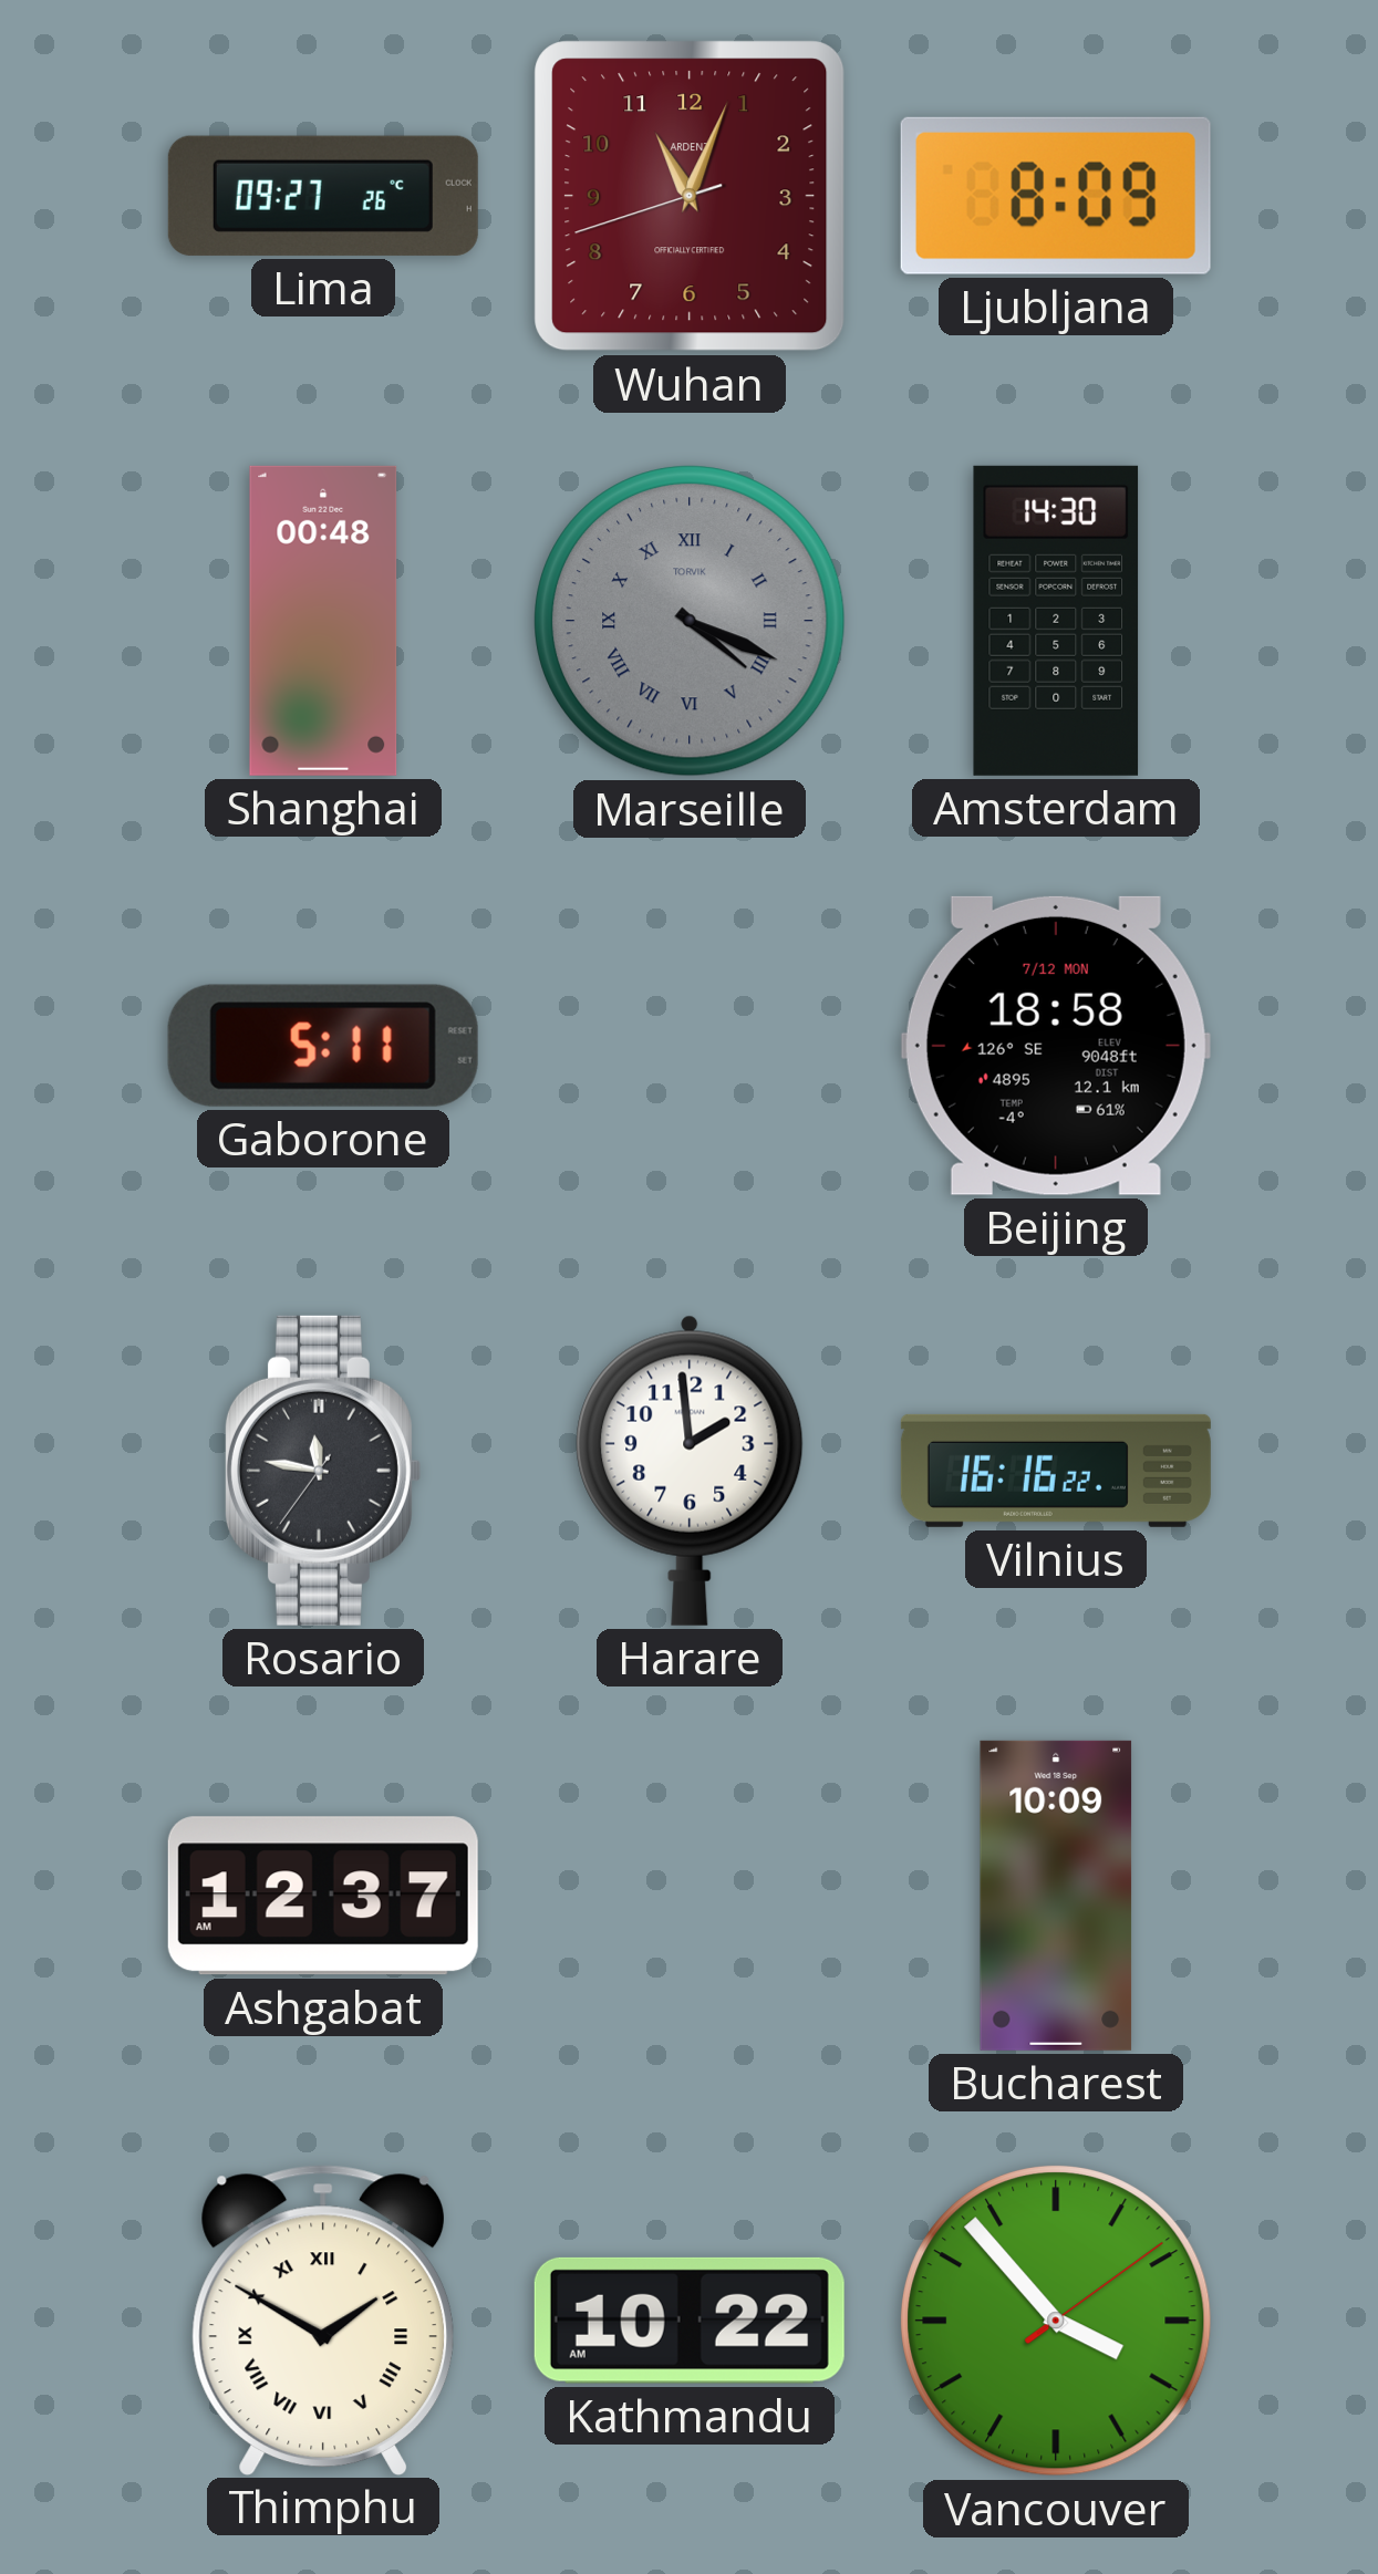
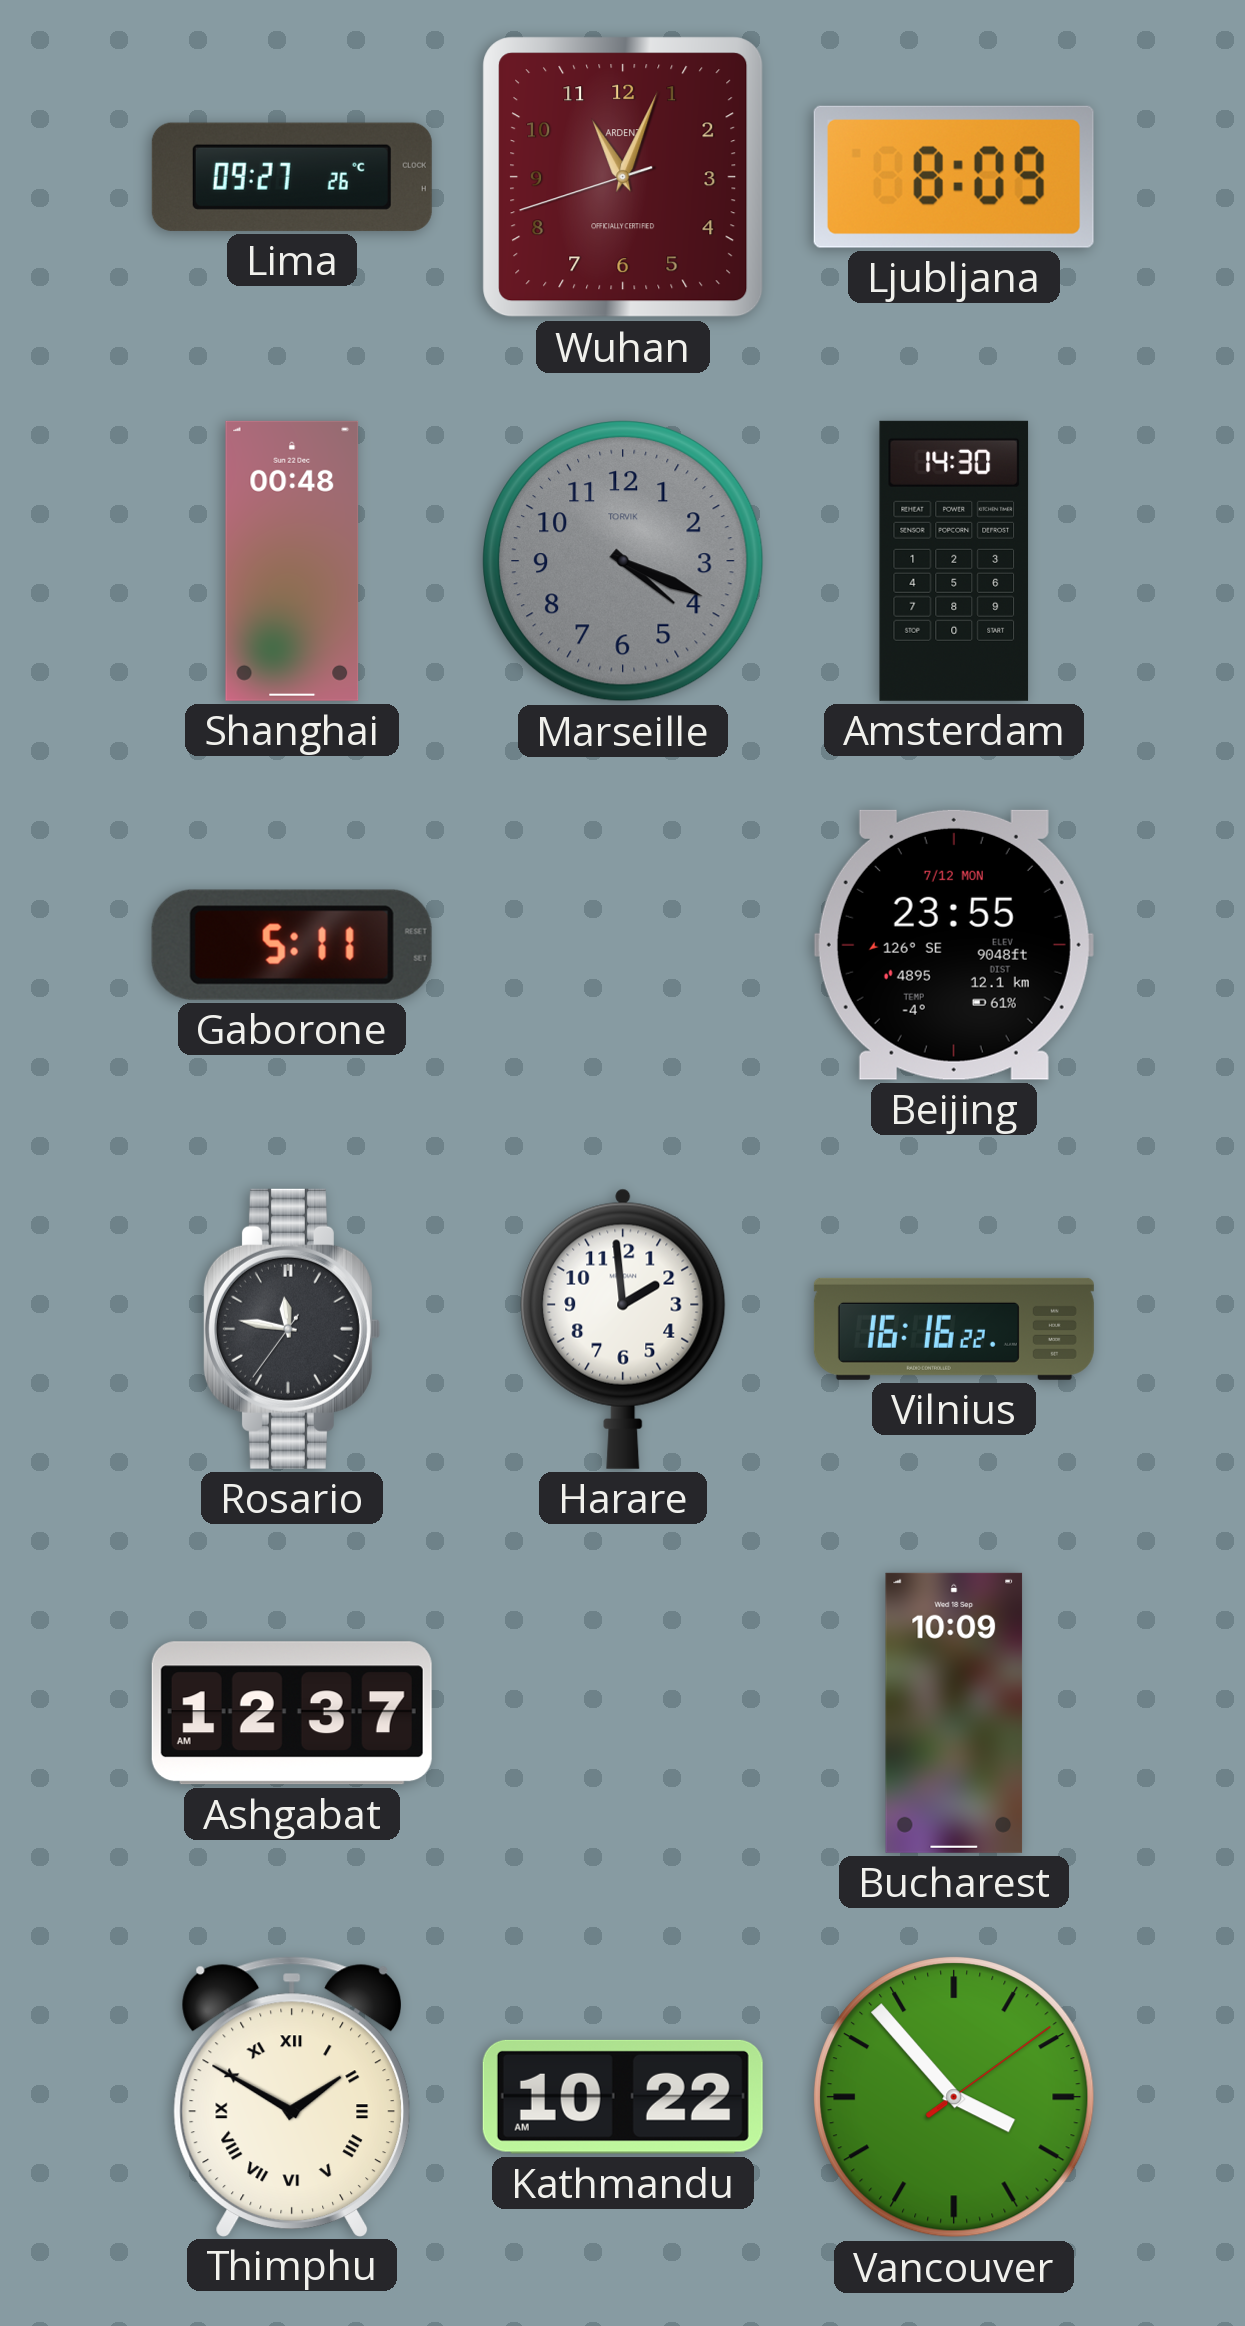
Marseille numerals: Roman -> Arabic (623, 561)
Beijing: 18:58 -> 23:55 (954, 945)
